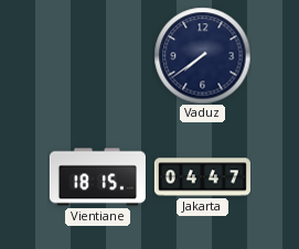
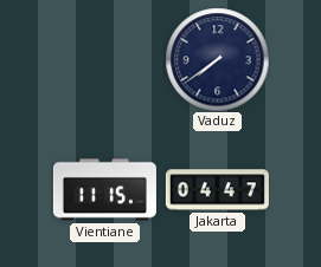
Vientiane: 18:15 -> 11:15 (104, 190)
